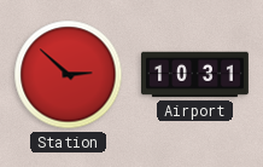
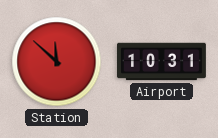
Station: 2:52 -> 11:52 (57, 62)
